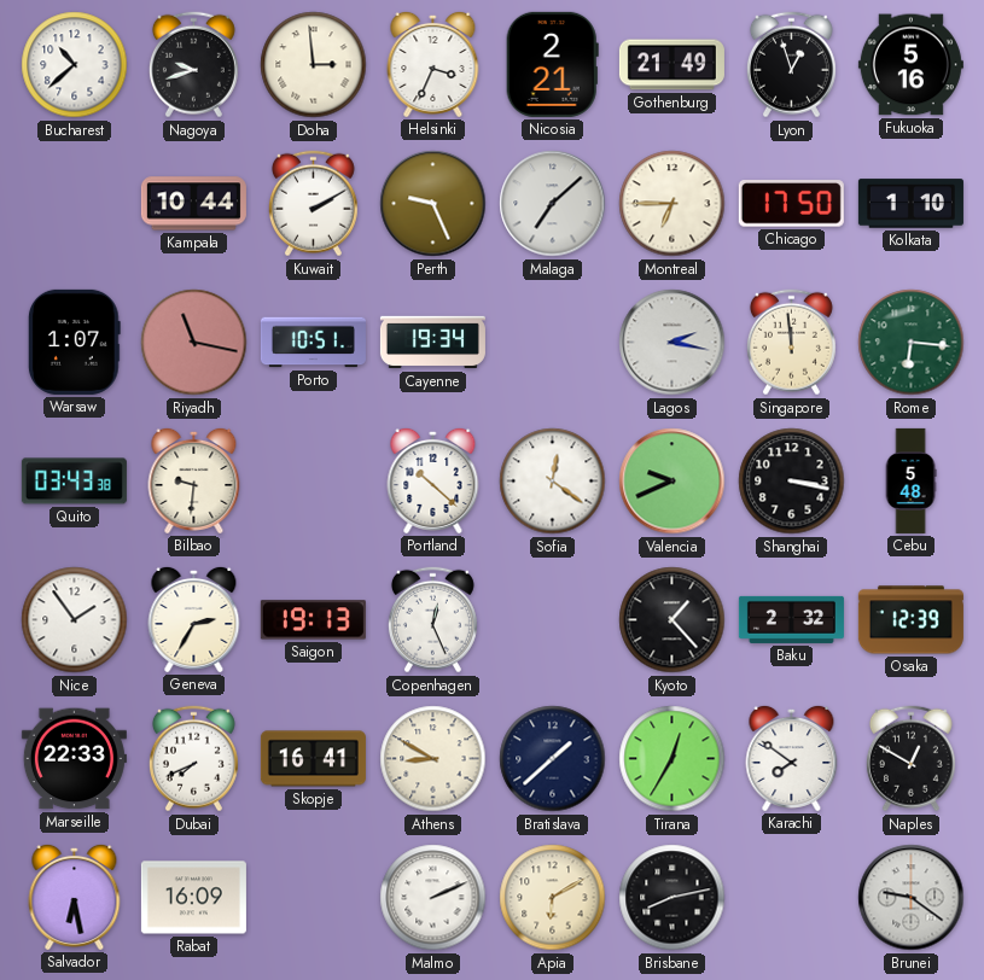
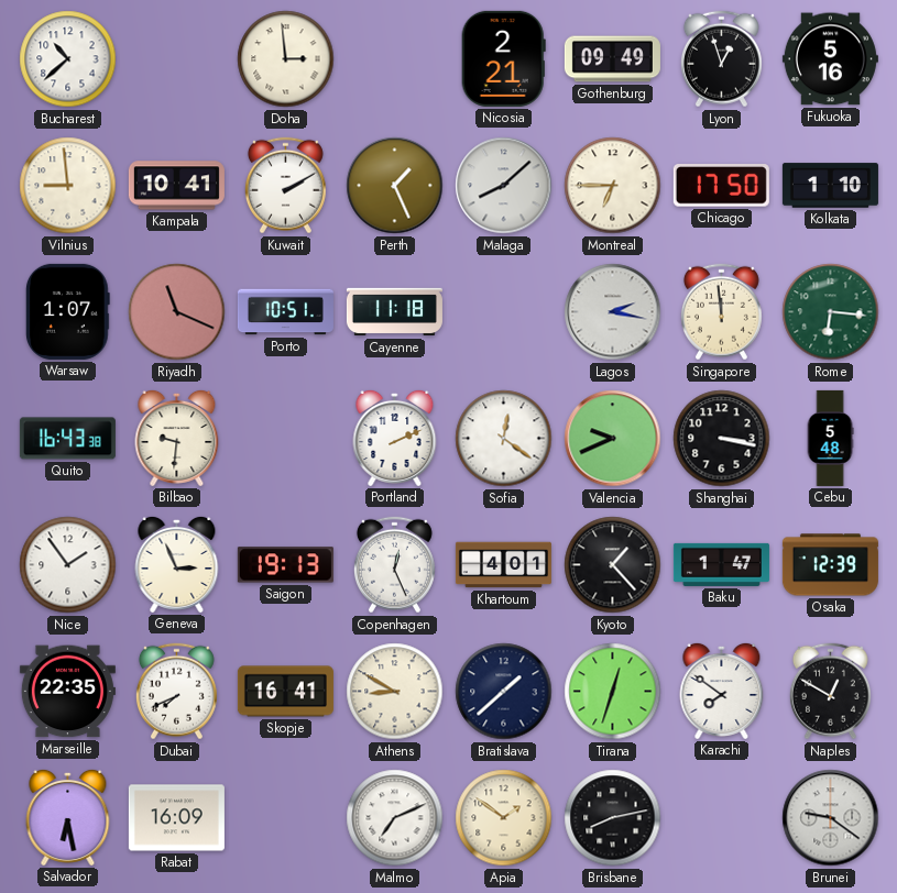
Nagoya: 9:42 -> none (193, 65)
Helsinki: 3:34 -> none (433, 64)
Gothenburg: 21:49 -> 09:49 (612, 59)
Vilnius: none -> 8:59 (68, 186)
Kampala: 10:44 -> 10:41 (176, 186)
Perth: 9:26 -> 1:26 (395, 186)
Malaga: 7:08 -> 8:08 (504, 186)
Riyadh: 11:17 -> 11:19 (177, 312)
Cayenne: 19:34 -> 11:18 (394, 312)
Quito: 03:43 -> 16:43 (67, 439)
Portland: 10:22 -> 2:11 (395, 438)
Geneva: 2:35 -> 2:56 (177, 564)
Khartoum: none -> 4:01 (503, 565)
Baku: 2:32 -> 1:47 (721, 564)
Marseille: 22:33 -> 22:35 (67, 692)
Tirana: 12:35 -> 12:33 (613, 692)
Malmo: 2:11 -> 7:11 (395, 818)
Apia: 6:10 -> 1:51 (504, 818)
